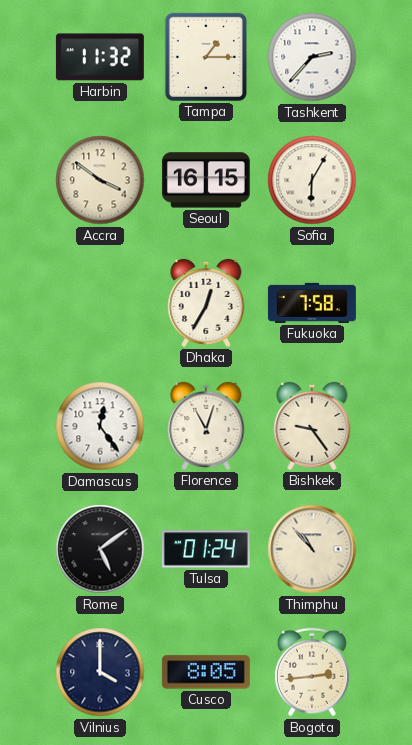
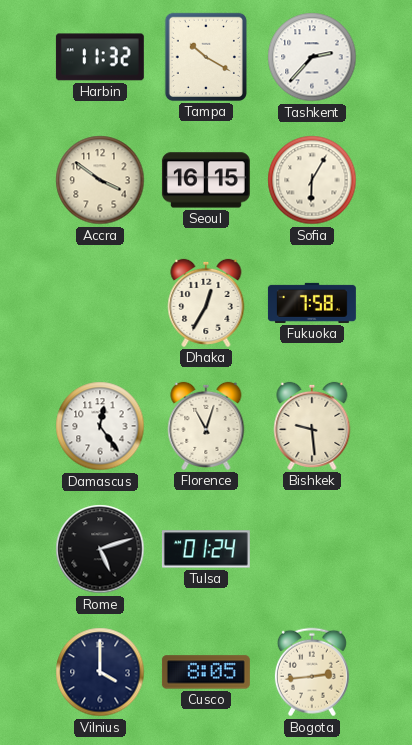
Tampa: 1:15 -> 10:20 (206, 57)
Bishkek: 9:24 -> 9:29 (312, 426)
Rome: 5:09 -> 5:12 (100, 549)
Thimphu: 10:53 -> none (312, 549)
